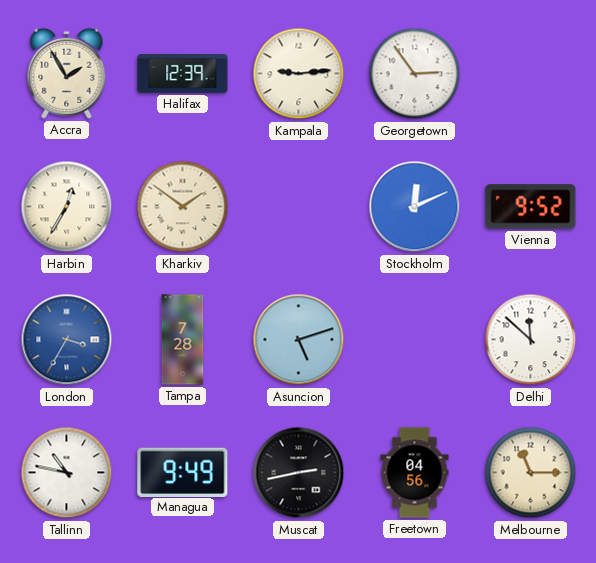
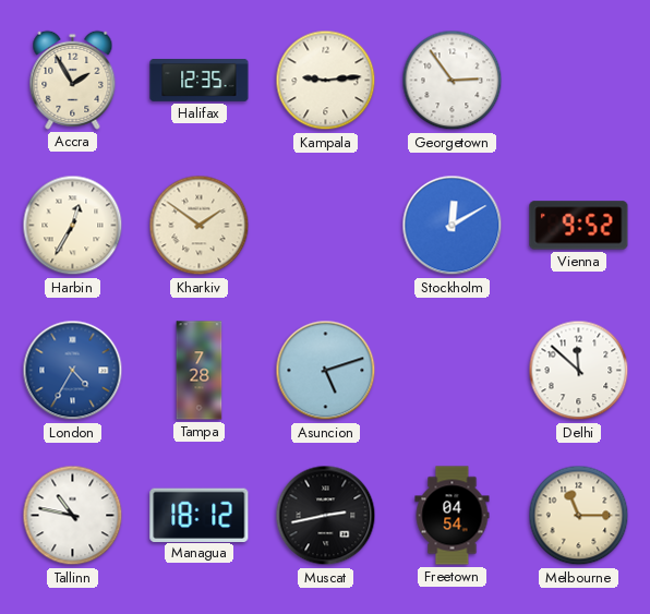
Halifax: 12:39 -> 12:35 (200, 81)
Stockholm: 12:11 -> 12:10 (453, 226)
London: 3:35 -> 4:35 (73, 371)
Managua: 9:49 -> 18:12 (200, 515)
Freetown: 04:56 -> 04:54 (453, 516)
